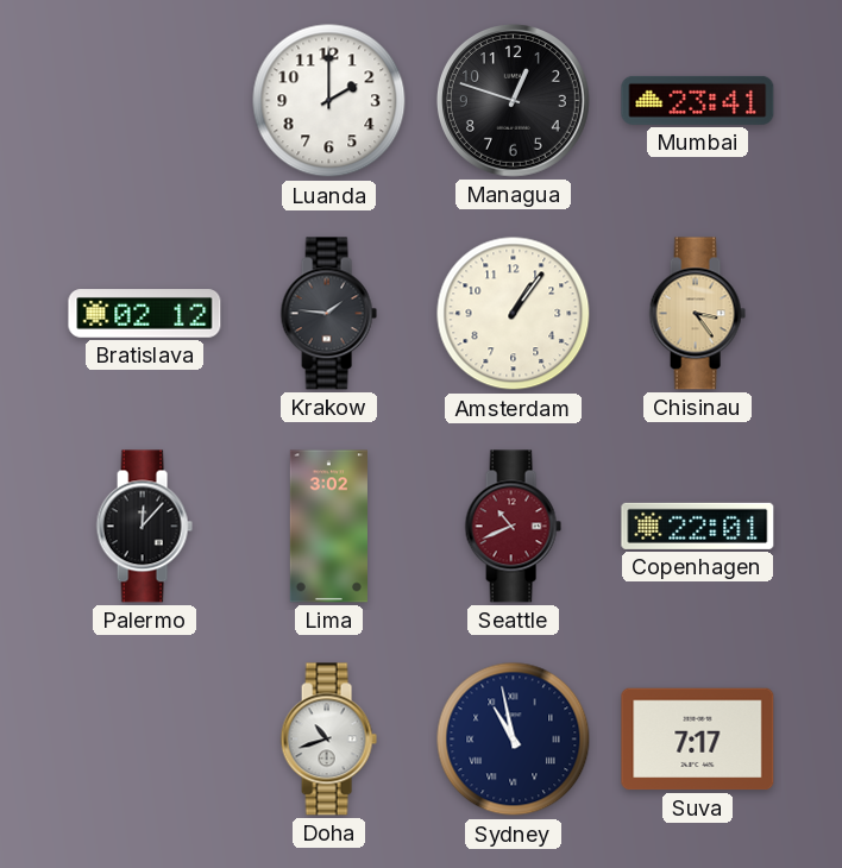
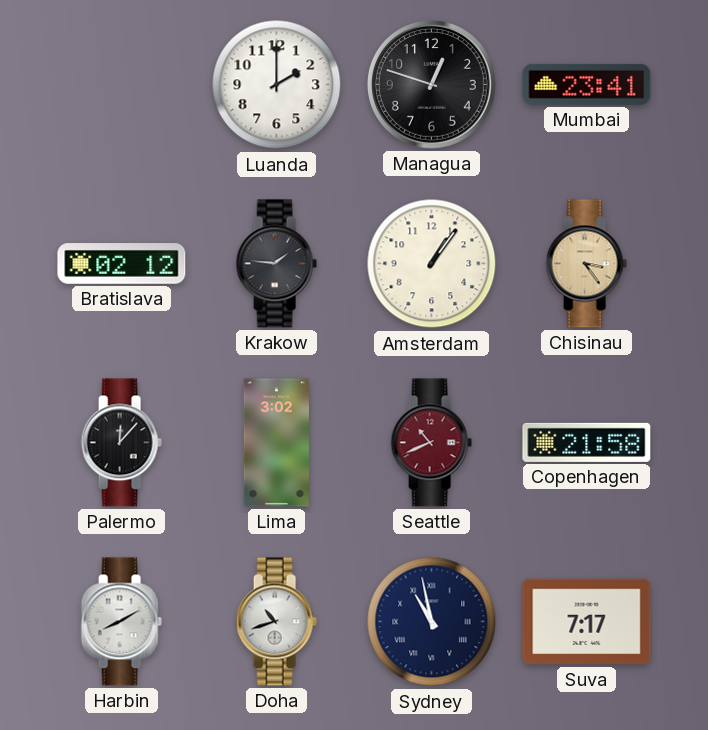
Copenhagen: 22:01 -> 21:58 (587, 442)
Harbin: none -> 8:10 (121, 622)
